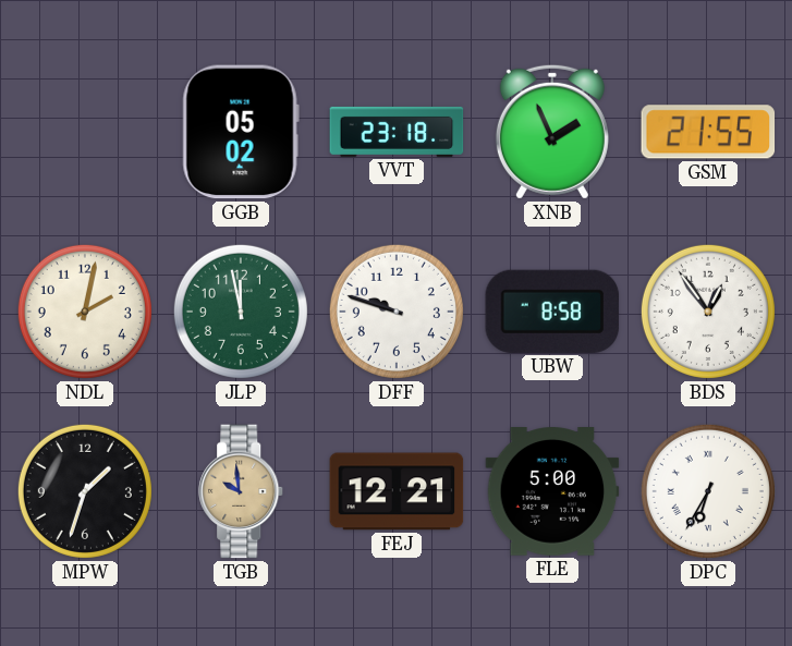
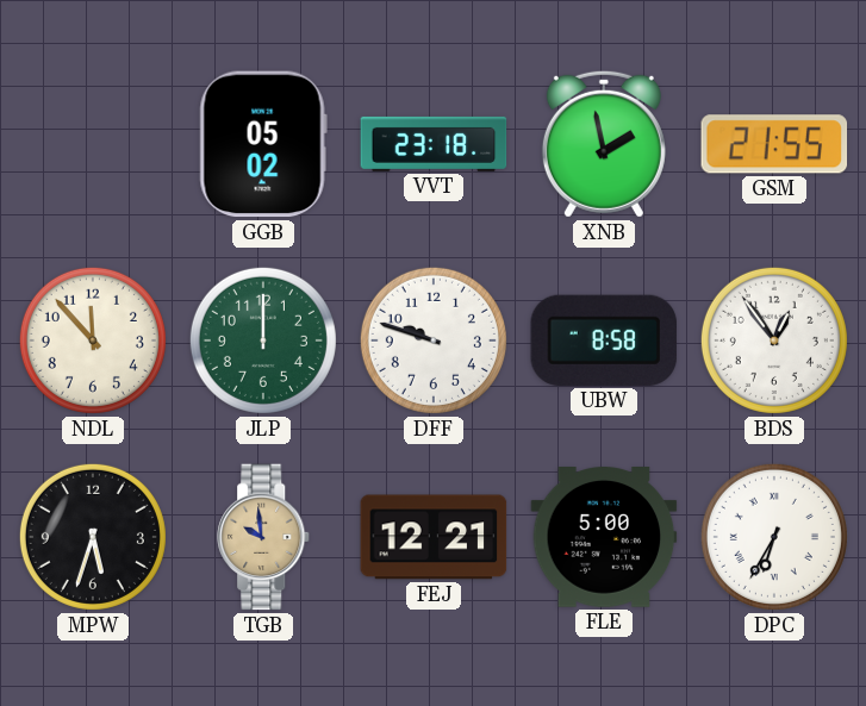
XNB: 1:56 -> 1:58 (604, 144)
NDL: 2:02 -> 11:53 (93, 340)
JLP: 11:58 -> 12:00 (263, 340)
MPW: 1:33 -> 5:33 (93, 537)
